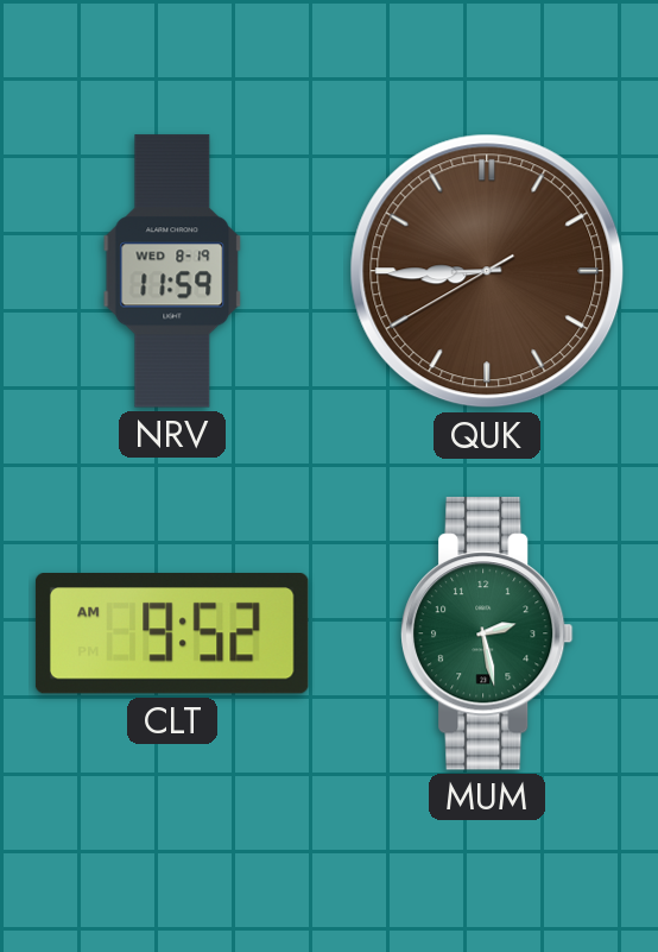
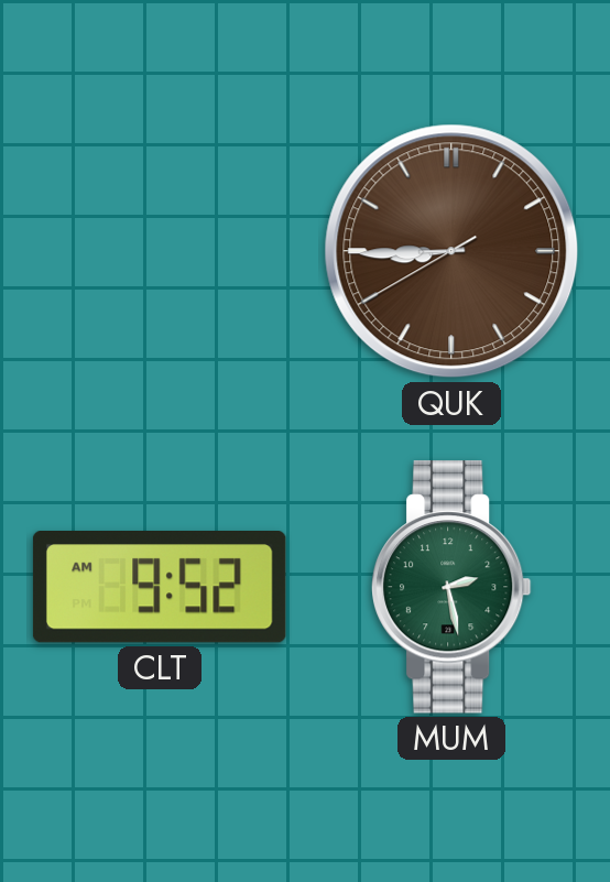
NRV: 11:59 -> none (172, 271)
